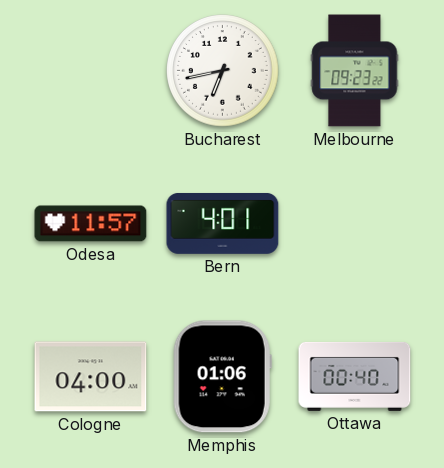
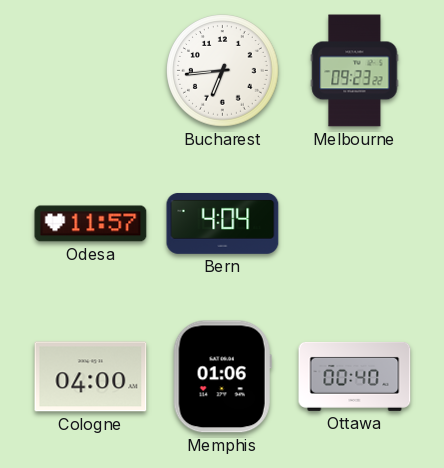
Bucharest: 6:43 -> 6:44 (223, 71)
Bern: 4:01 -> 4:04 (223, 223)
